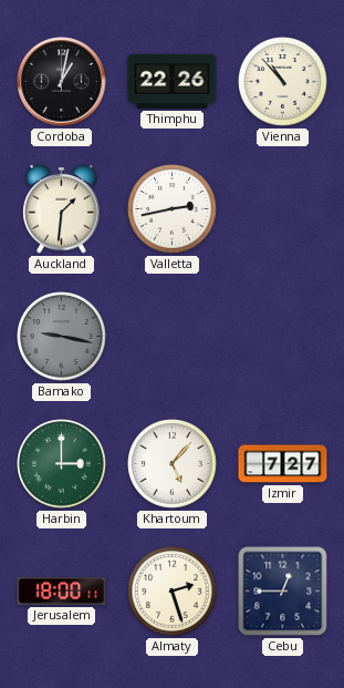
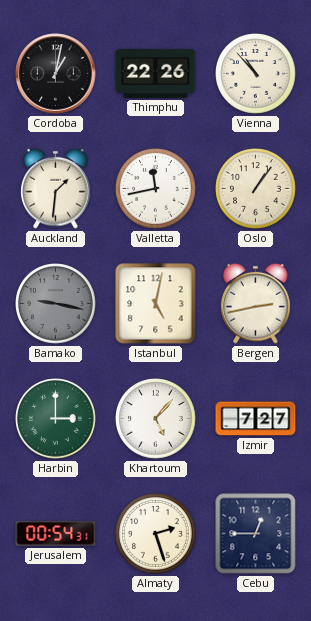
Valletta: 2:43 -> 11:43 (156, 189)
Oslo: none -> 1:06 (256, 189)
Istanbul: none -> 5:02 (156, 304)
Bergen: none -> 2:43 (256, 303)
Jerusalem: 18:00 -> 00:54 (56, 533)
